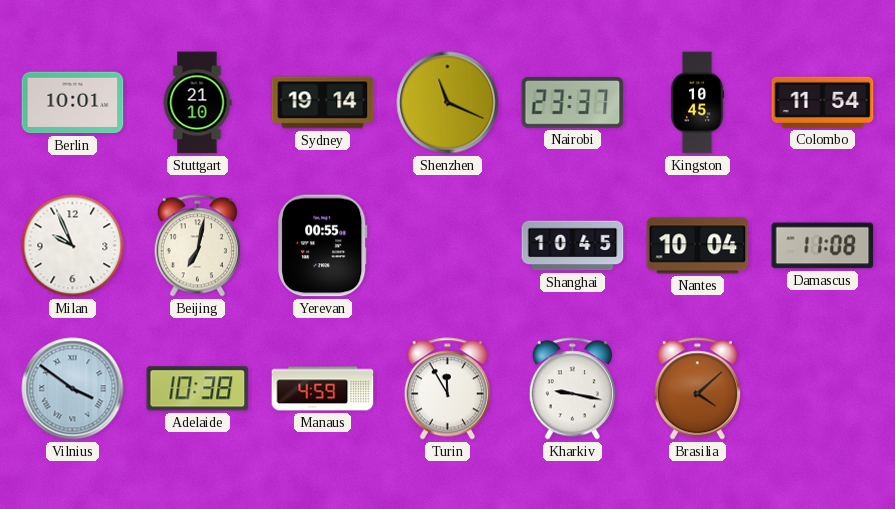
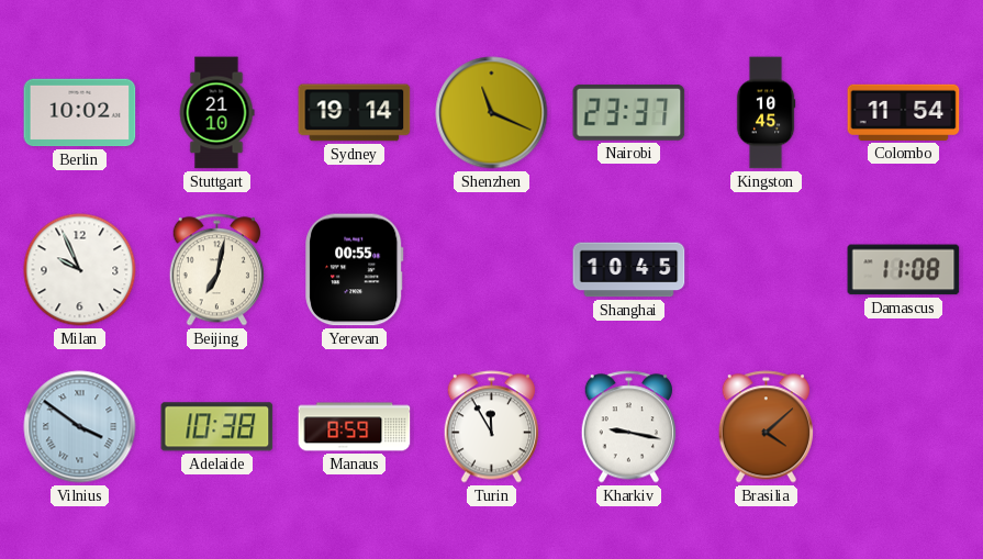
Berlin: 10:01 -> 10:02 (80, 113)
Nantes: 10:04 -> none (698, 246)
Manaus: 4:59 -> 8:59 (355, 427)
